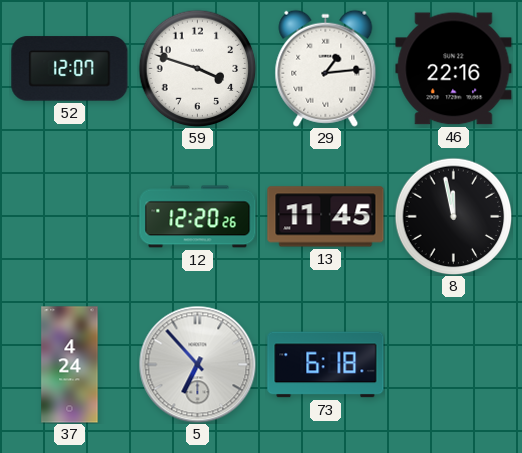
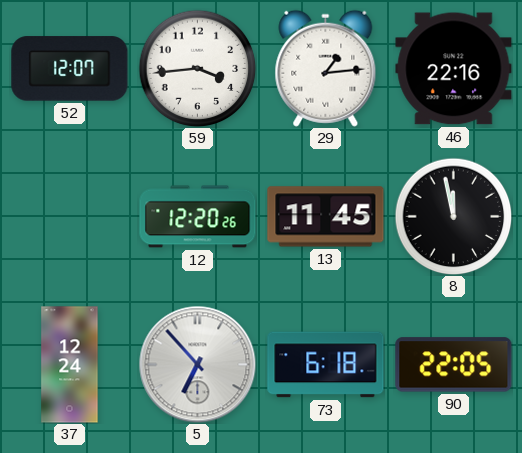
59: 3:48 -> 3:44 (197, 68)
37: 4:24 -> 12:24 (70, 365)
90: none -> 22:05 (454, 365)
